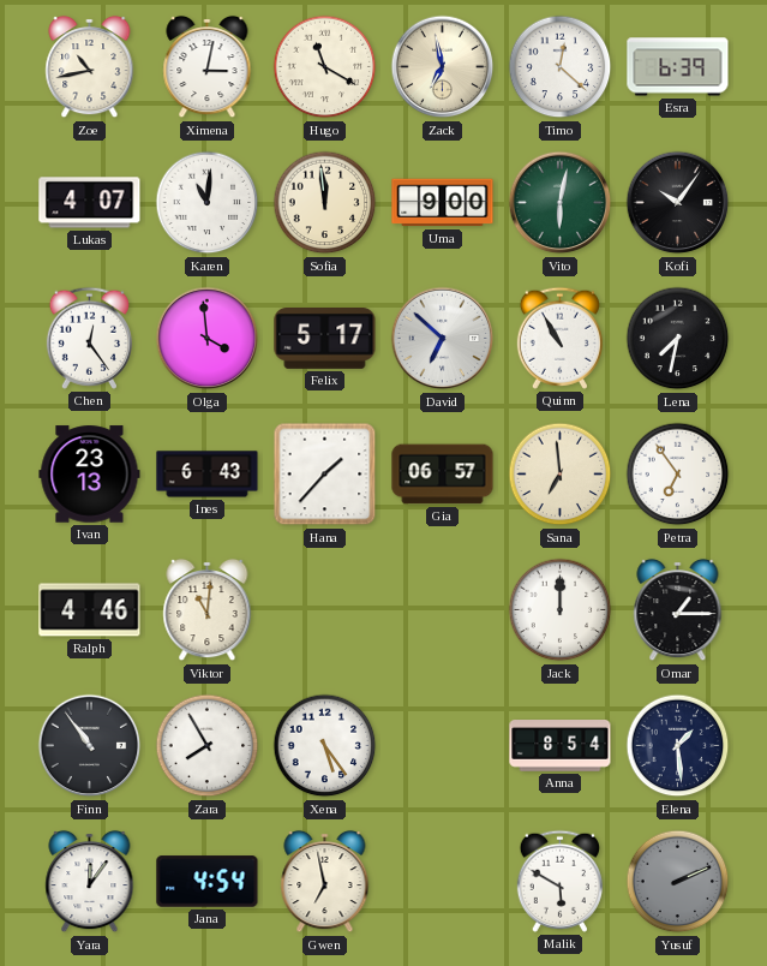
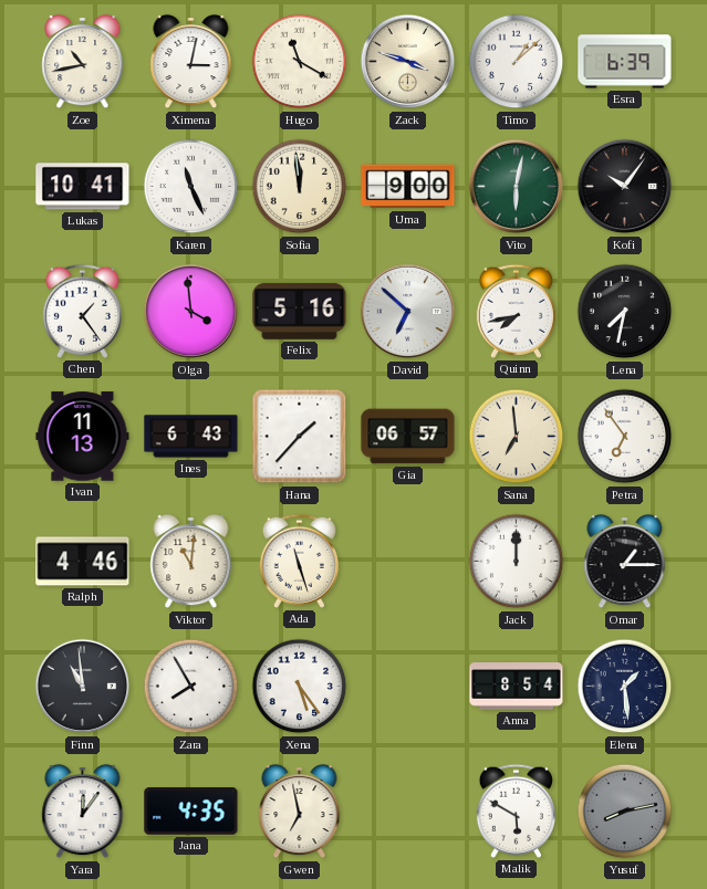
Zack: 6:58 -> 3:48 (408, 62)
Timo: 12:22 -> 1:08 (517, 62)
Lukas: 4:07 -> 10:41 (83, 187)
Karen: 11:01 -> 11:26 (191, 187)
Chen: 12:24 -> 1:24 (82, 311)
Felix: 5:17 -> 5:16 (300, 312)
Quinn: 10:55 -> 7:43 (516, 311)
Ivan: 23:13 -> 11:13 (83, 437)
Ada: none -> 11:27 (299, 561)
Finn: 10:54 -> 10:59 (83, 687)
Jana: 4:54 -> 4:35 (191, 812)
Yusuf: 2:11 -> 8:13 (625, 812)
